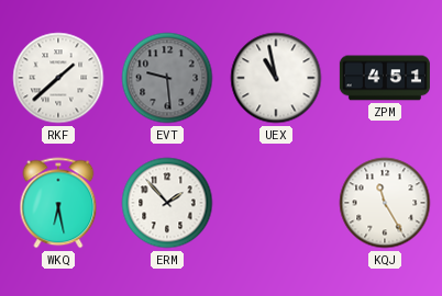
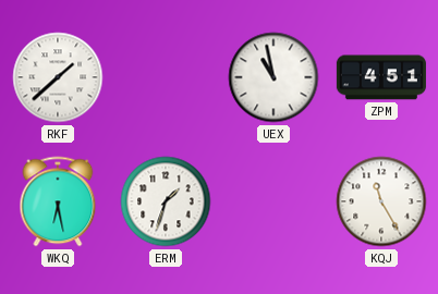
EVT: 9:29 -> none (167, 78)
ERM: 1:53 -> 1:33 (166, 201)
